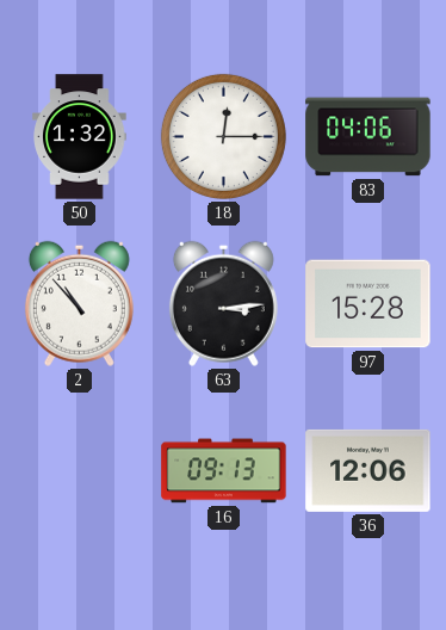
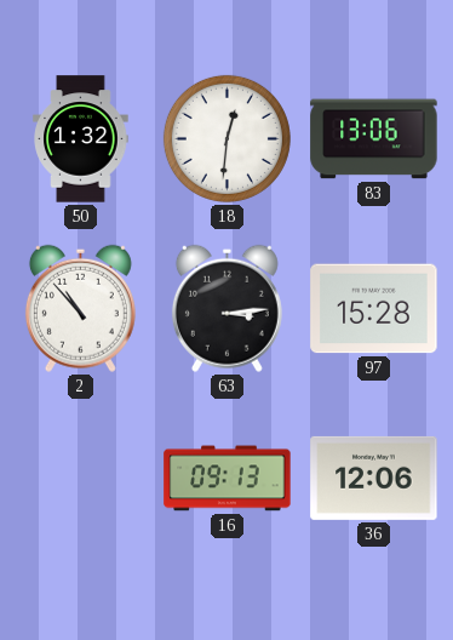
18: 12:15 -> 12:31 (226, 138)
83: 04:06 -> 13:06 (374, 139)
